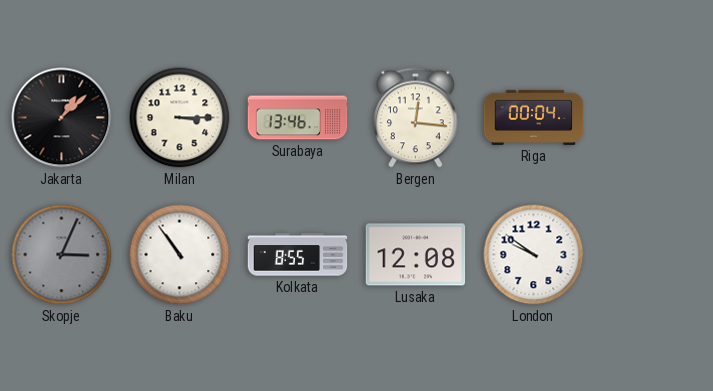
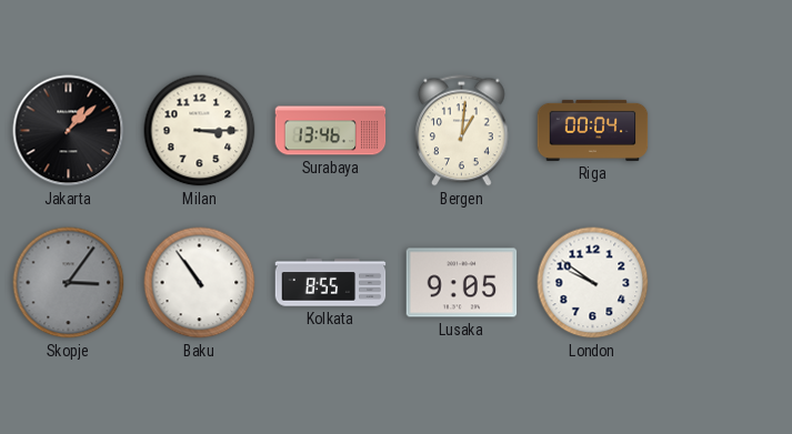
Bergen: 12:16 -> 1:01 (462, 131)
Skopje: 3:04 -> 3:06 (69, 283)
Lusaka: 12:08 -> 9:05 (462, 283)
